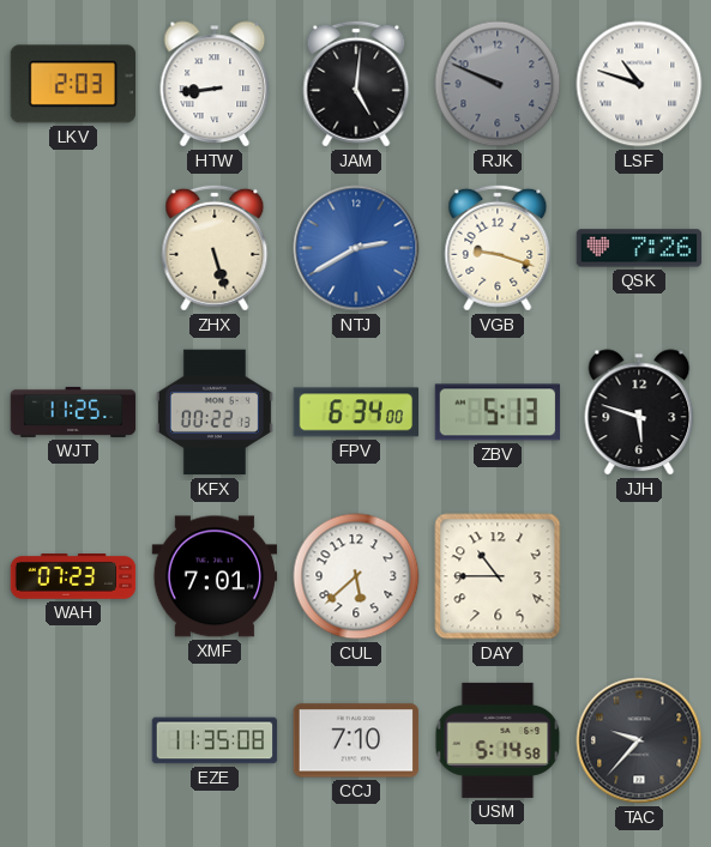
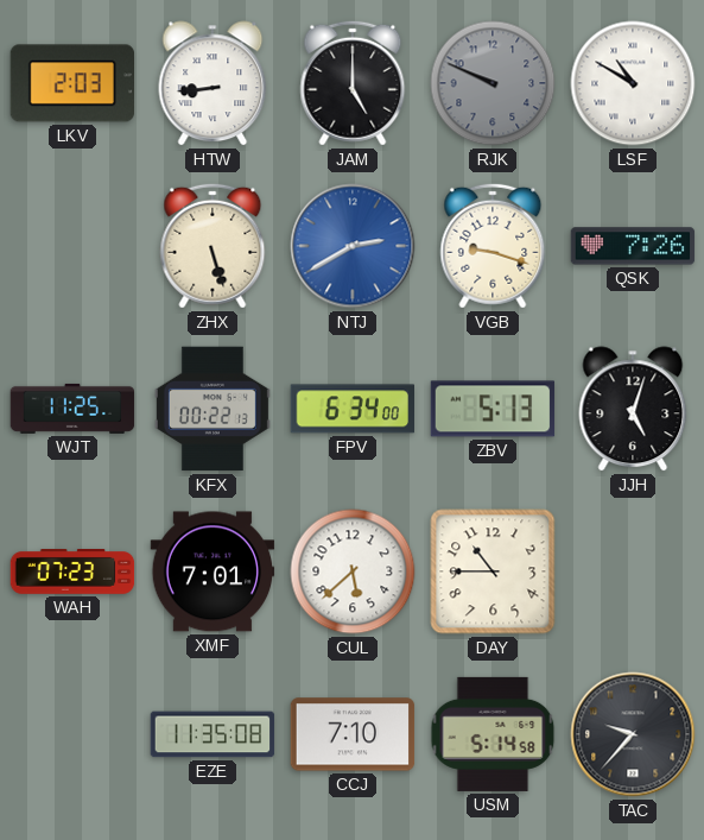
JAM: 5:01 -> 5:00 (353, 83)
LSF: 10:48 -> 10:50 (633, 83)
JJH: 5:48 -> 5:03 (633, 409)
